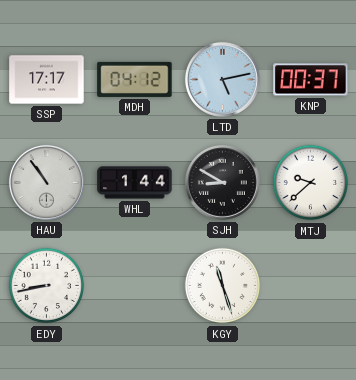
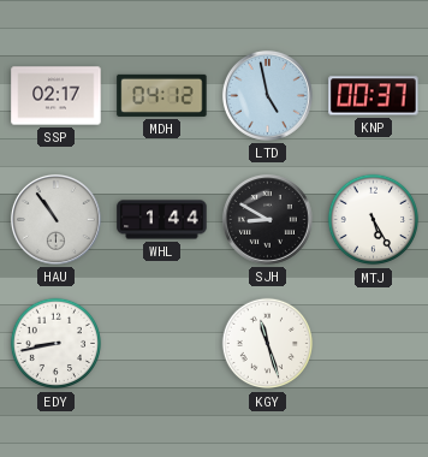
SSP: 17:17 -> 02:17 (57, 96)
LTD: 5:13 -> 4:58 (267, 95)
MTJ: 9:38 -> 5:25 (374, 220)
